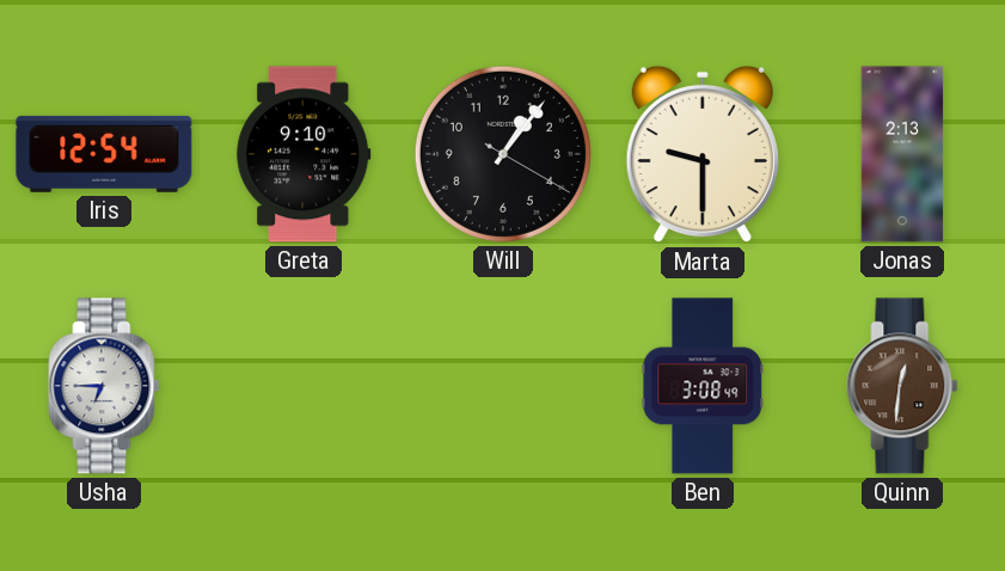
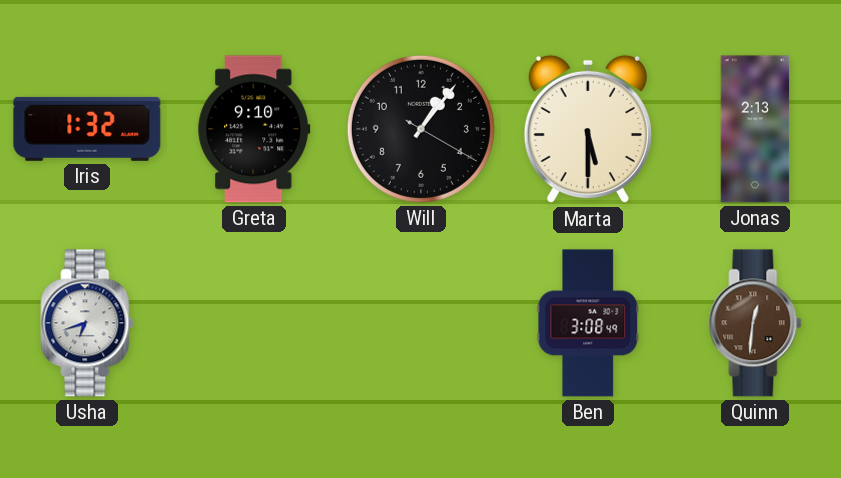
Iris: 12:54 -> 1:32 (87, 129)
Marta: 9:30 -> 5:30 (588, 129)
Usha: 6:45 -> 6:42 (87, 323)
